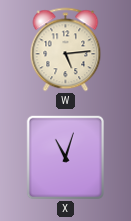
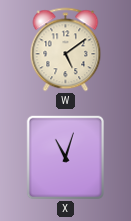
W: 5:14 -> 5:09 (66, 50)
